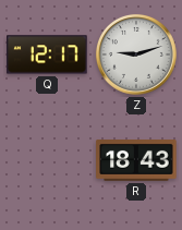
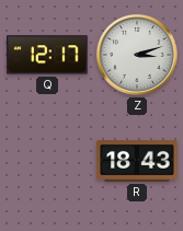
Z: 9:12 -> 3:12 (137, 55)
